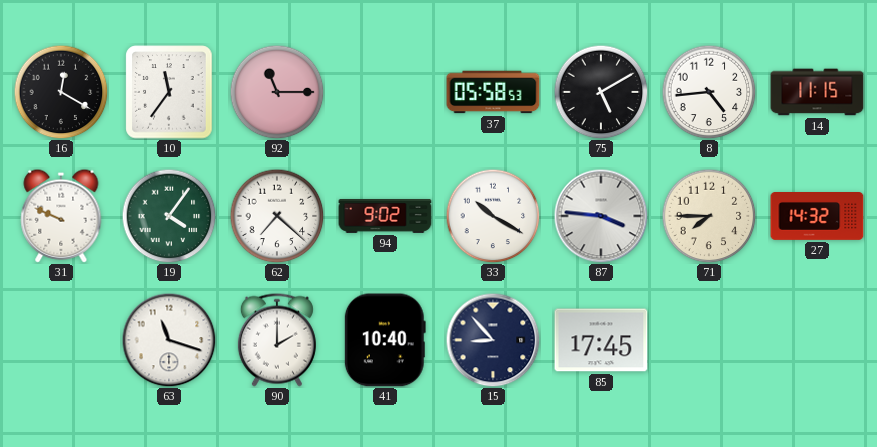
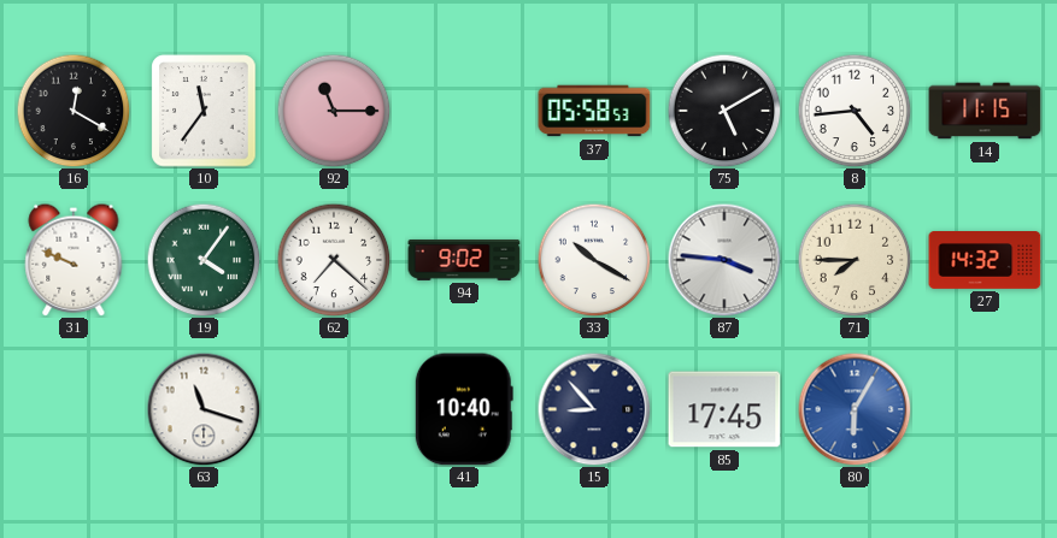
90: 2:00 -> none (277, 340)
80: none -> 6:05 (855, 409)
